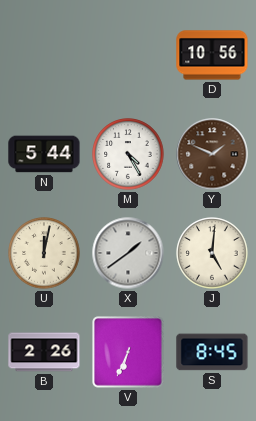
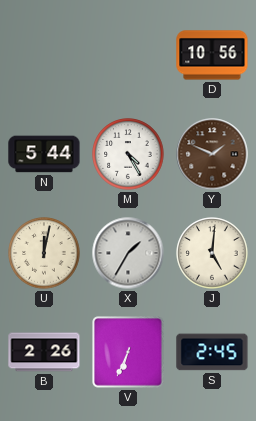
X: 1:39 -> 1:35 (128, 253)
S: 8:45 -> 2:45 (212, 352)
